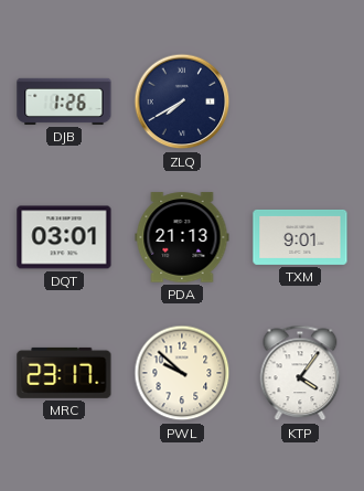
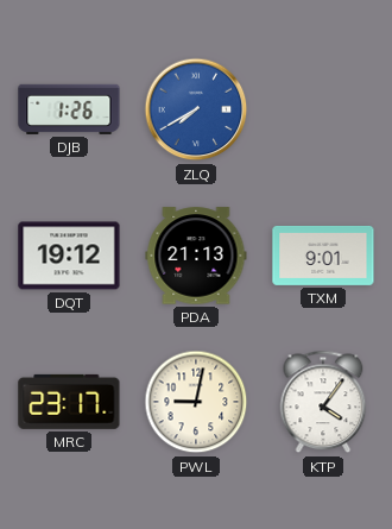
ZLQ dial: navy -> blue (196, 109)
DQT: 03:01 -> 19:12 (69, 256)
PWL: 9:52 -> 9:02 (196, 402)
